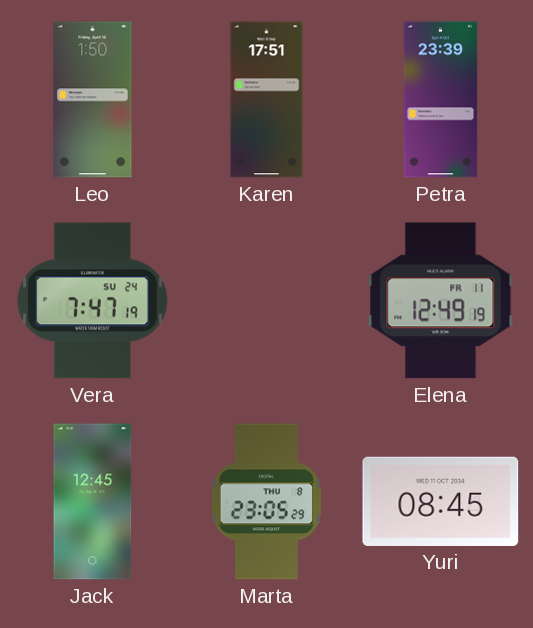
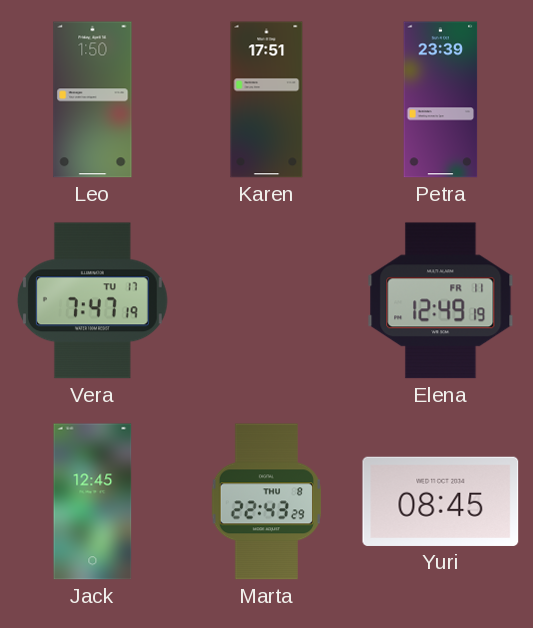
Vera date: SU 24 -> TU 17 (92, 301)
Marta: 23:05 -> 22:43 (266, 502)
